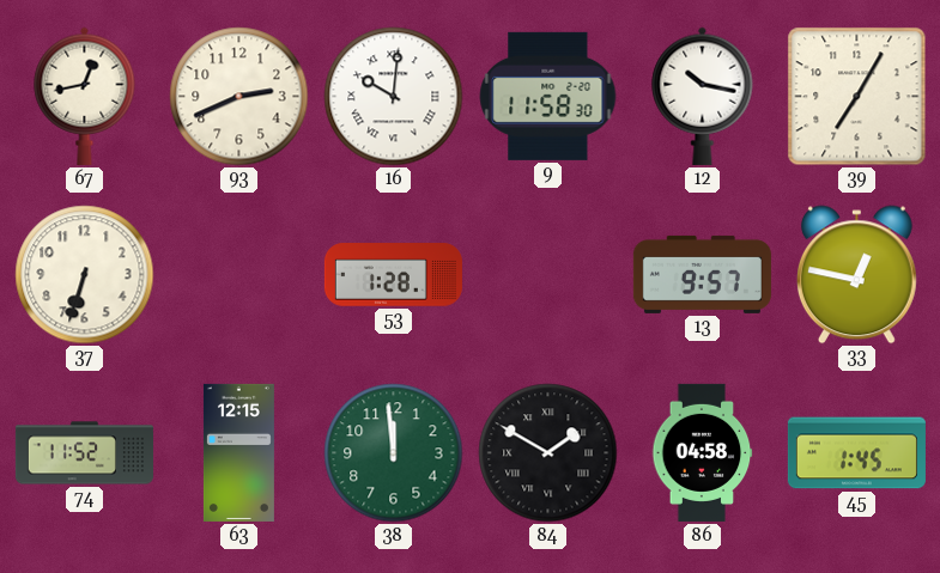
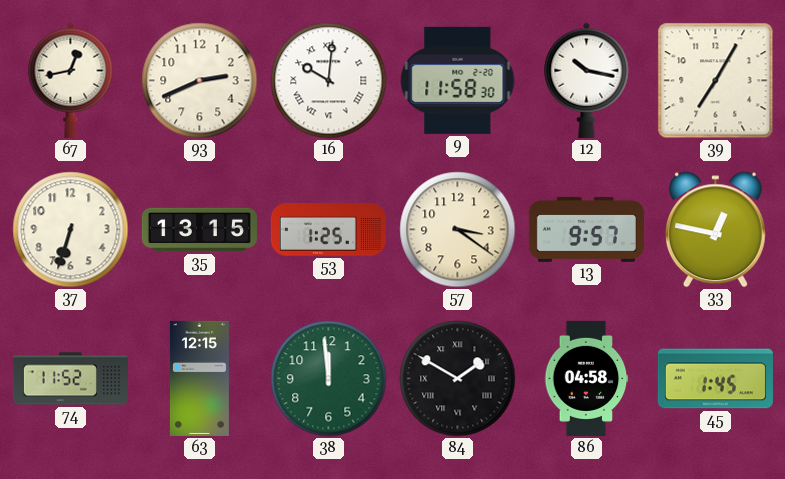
35: none -> 13:15 (199, 230)
53: 1:28 -> 1:25 (328, 230)
57: none -> 3:21 (458, 230)
